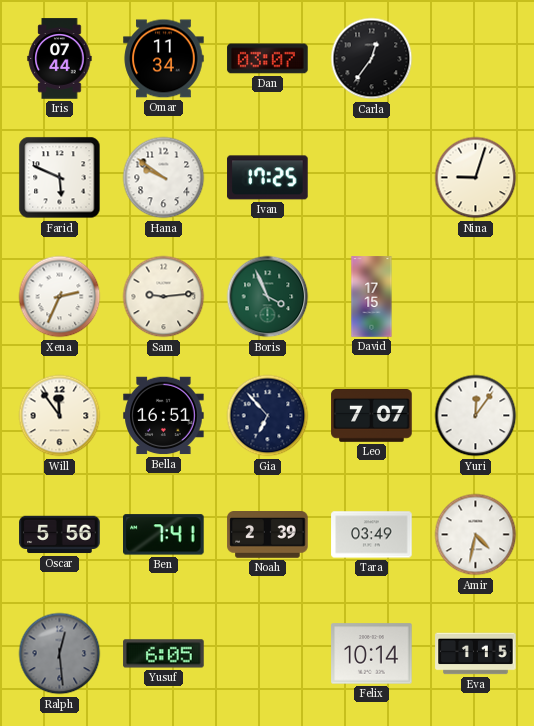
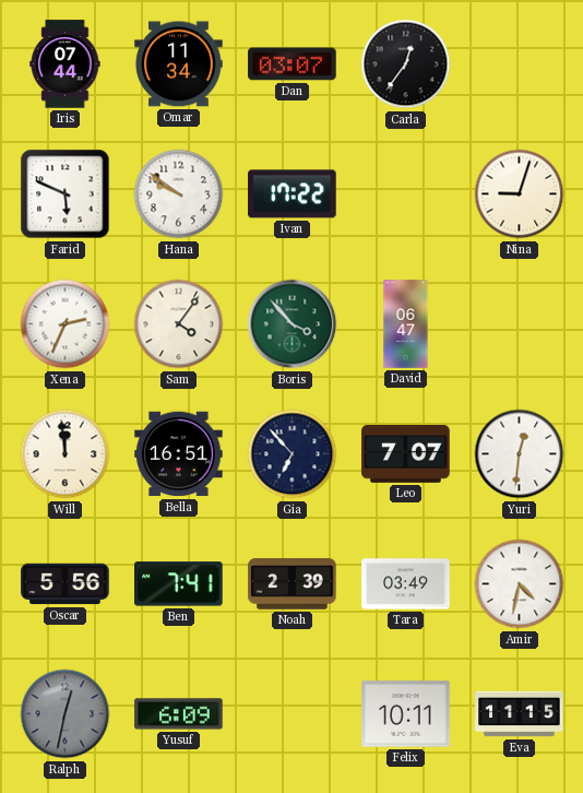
Ivan: 17:25 -> 17:22 (293, 194)
Sam: 9:14 -> 4:06 (179, 324)
Boris: 3:56 -> 3:53 (293, 324)
David: 17:15 -> 06:47 (406, 324)
Will: 11:54 -> 11:59 (66, 454)
Yuri: 12:06 -> 12:31 (520, 454)
Ralph: 12:29 -> 12:32 (66, 714)
Yusuf: 6:05 -> 6:09 (179, 714)
Felix: 10:14 -> 10:11 (406, 714)
Eva: 1:15 -> 11:15 (520, 714)
